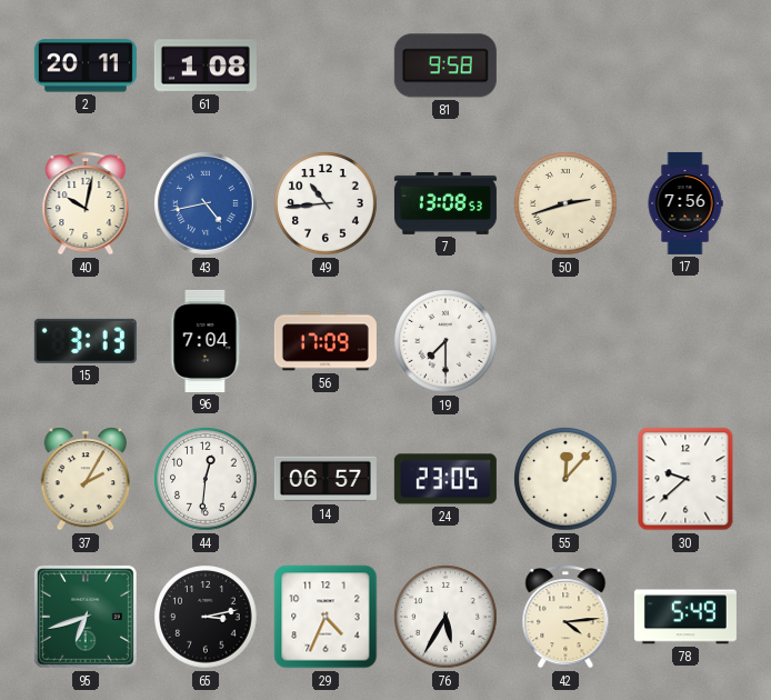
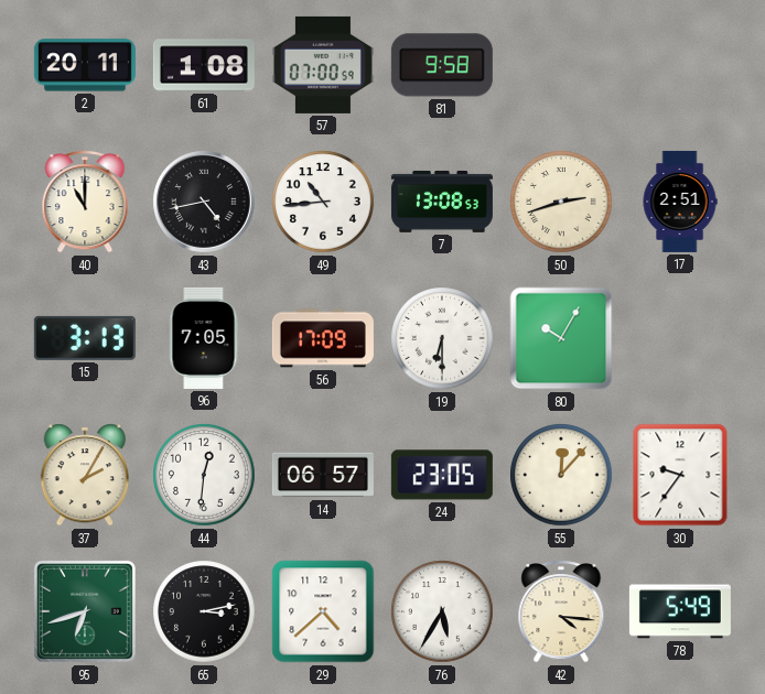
57: none -> 07:00 (323, 65)
40: 10:02 -> 11:00 (85, 202)
43 dial: blue -> black (205, 203)
17: 7:56 -> 2:51 (680, 202)
96: 7:04 -> 7:05 (204, 338)
19: 7:30 -> 6:30 (442, 338)
80: none -> 10:05 (561, 338)
30: 9:38 -> 9:36 (680, 475)
29: 4:34 -> 4:38 (323, 611)
42: 4:14 -> 4:16 (561, 611)
